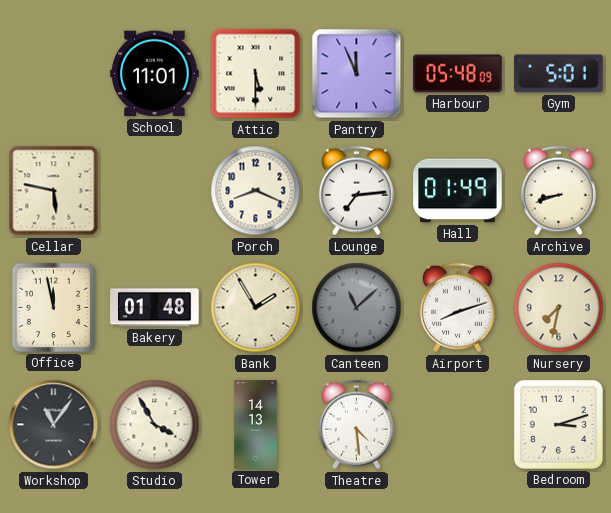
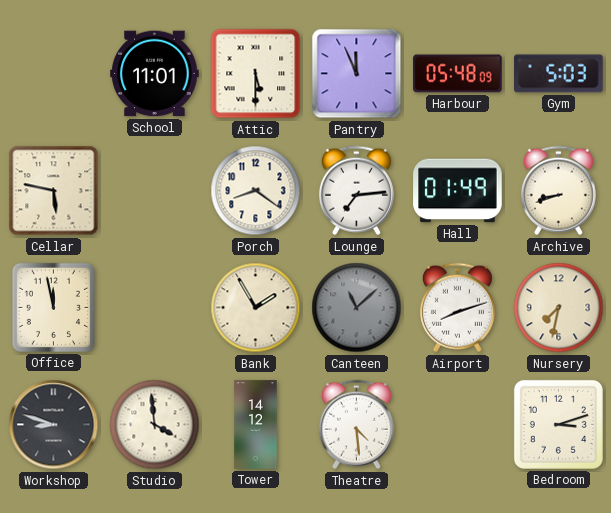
Gym: 5:01 -> 5:03 (559, 74)
Porch: 8:19 -> 8:21 (256, 191)
Bakery: 01:48 -> none (155, 308)
Workshop: 11:06 -> 8:48 (54, 425)
Studio: 3:55 -> 3:59 (155, 425)
Tower: 14:13 -> 14:12 (256, 425)
